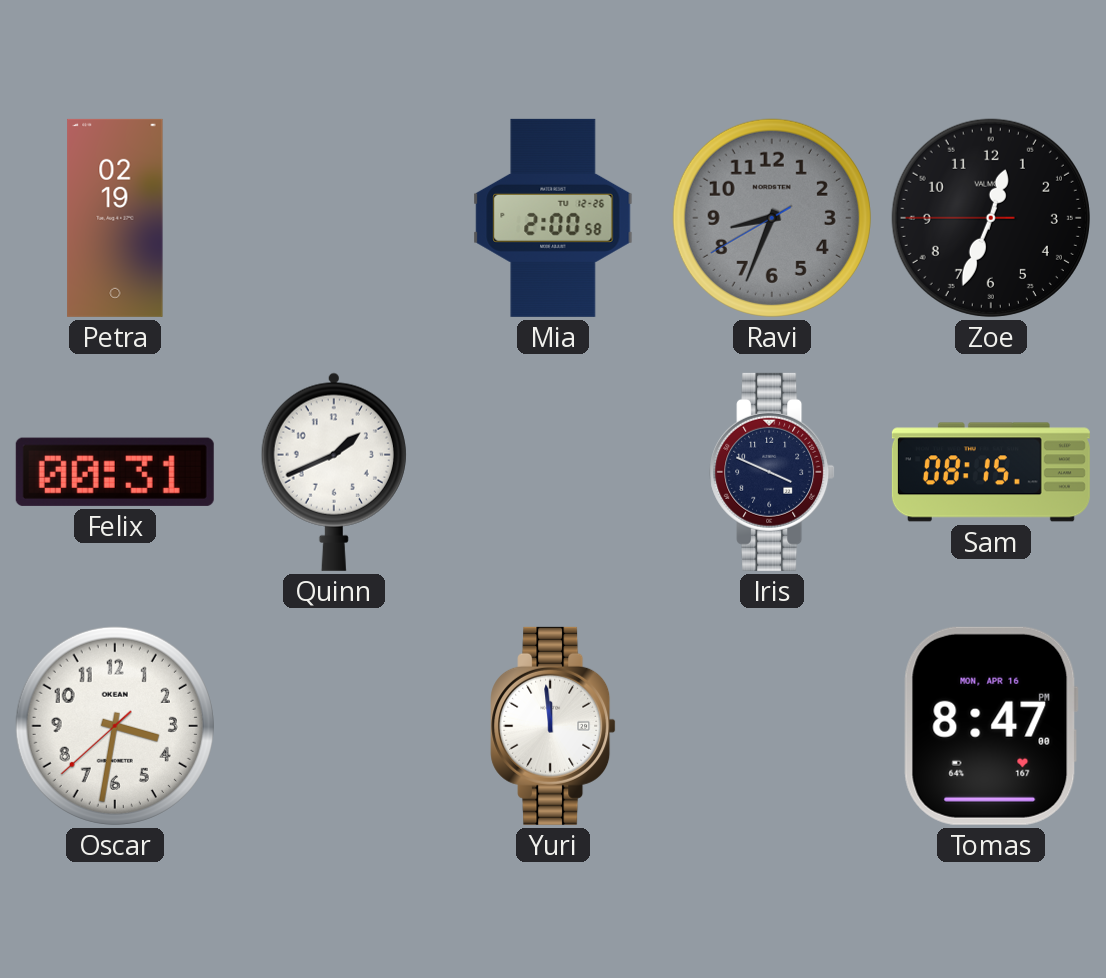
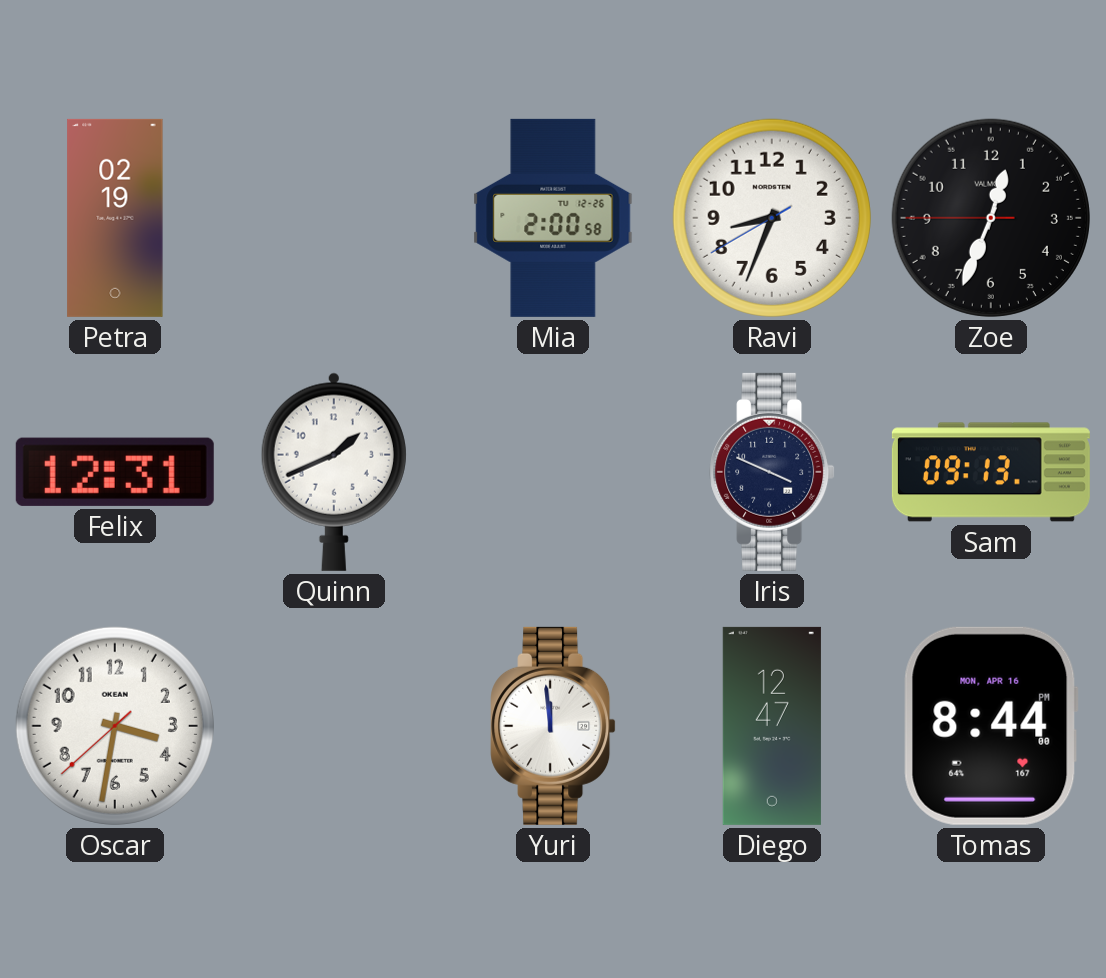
Ravi dial: grey -> white (772, 218)
Felix: 00:31 -> 12:31 (115, 472)
Sam: 08:15 -> 09:13 (991, 472)
Diego: none -> 12:47 (772, 726)
Tomas: 8:47 -> 8:44 (991, 726)
